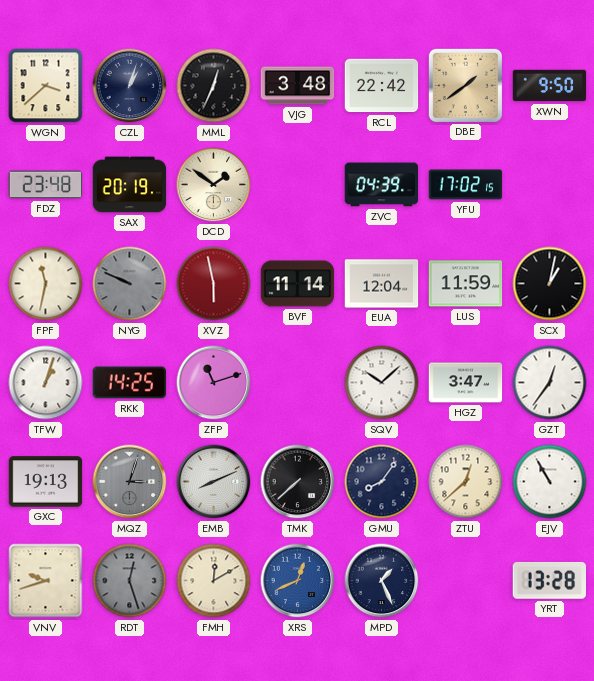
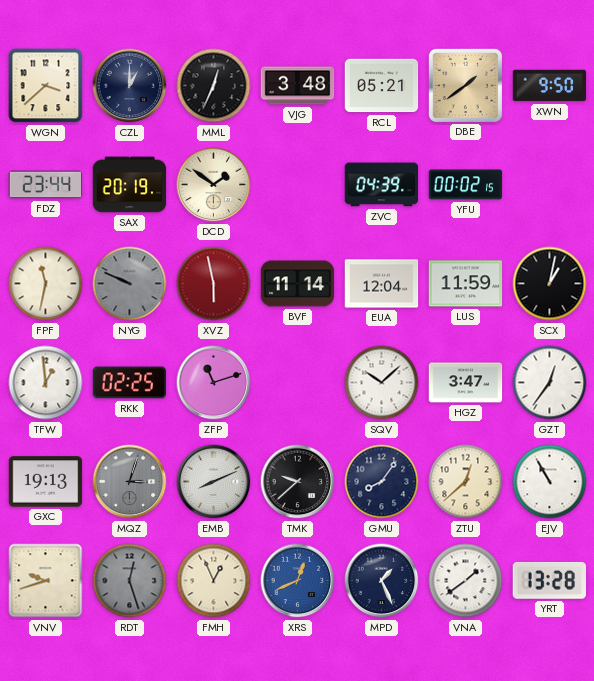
CZL: 1:03 -> 1:00 (130, 86)
RCL: 22:42 -> 05:21 (382, 86)
FDZ: 23:48 -> 23:44 (46, 185)
YFU: 17:02 -> 00:02 (466, 185)
TFW: 1:03 -> 12:59 (46, 383)
RKK: 14:25 -> 02:25 (130, 383)
TMK: 7:38 -> 9:38 (298, 482)
FMH: 12:10 -> 12:56 (214, 581)
VNA: none -> 1:39 (466, 581)
